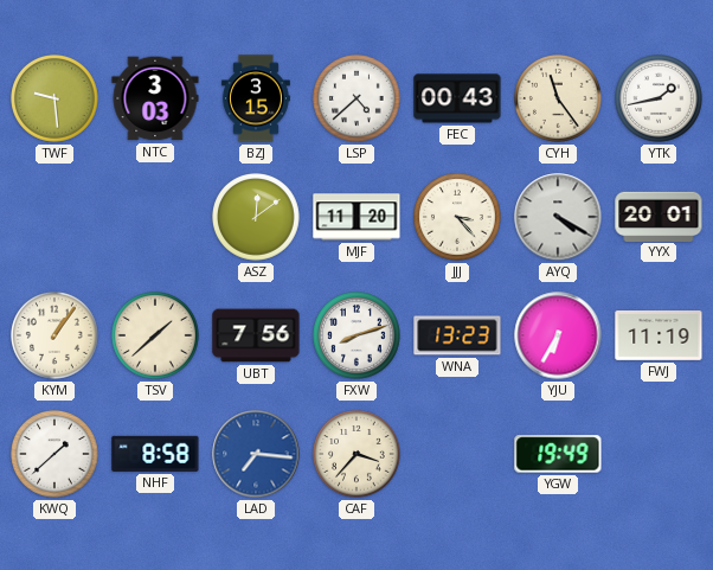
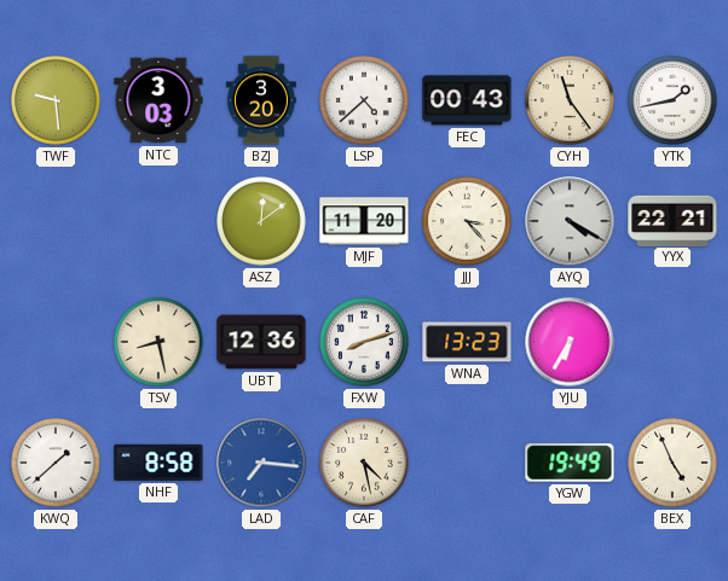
BZJ: 3:15 -> 3:20 (261, 100)
YYX: 20:01 -> 22:21 (672, 220)
KYM: 1:06 -> none (56, 337)
TSV: 1:38 -> 8:28 (160, 343)
UBT: 7:56 -> 12:36 (261, 342)
FWJ: 11:19 -> none (659, 337)
CAF: 3:37 -> 4:28 (365, 464)
BEX: none -> 4:56 (674, 464)
